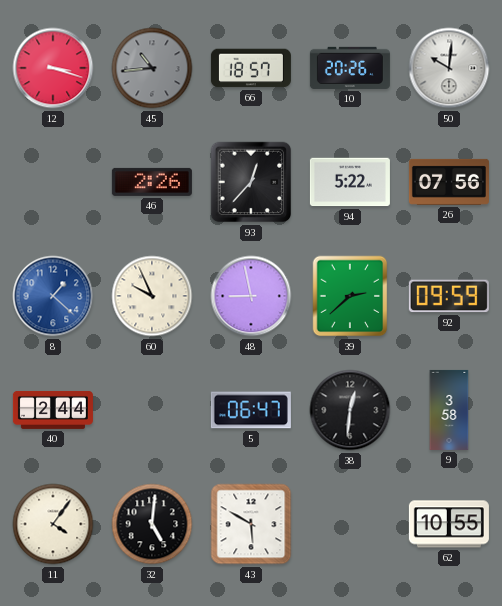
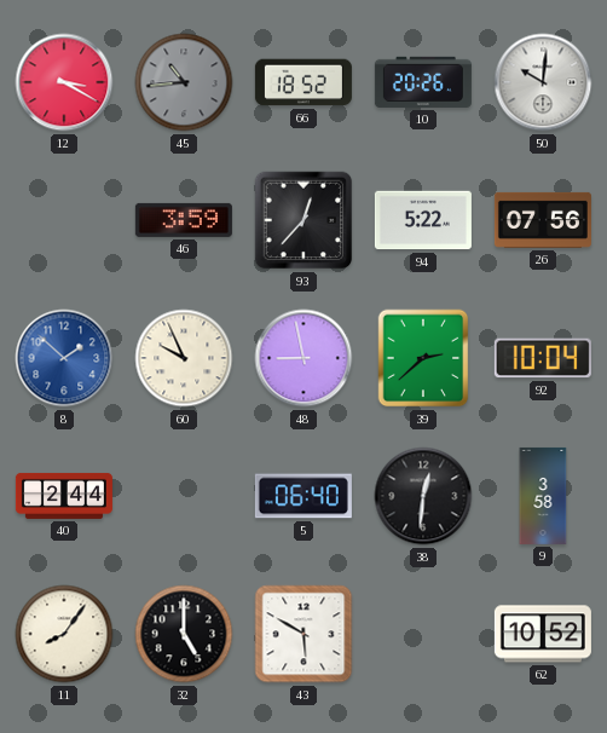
12: 3:18 -> 3:20 (64, 82)
66: 18:57 -> 18:52 (303, 82)
46: 2:26 -> 3:59 (184, 220)
8: 1:22 -> 1:52 (64, 358)
92: 09:59 -> 10:04 (543, 358)
5: 06:47 -> 06:40 (303, 496)
11: 4:06 -> 8:06 (64, 634)
32: 5:01 -> 5:00 (184, 634)
62: 10:55 -> 10:52 (543, 634)
